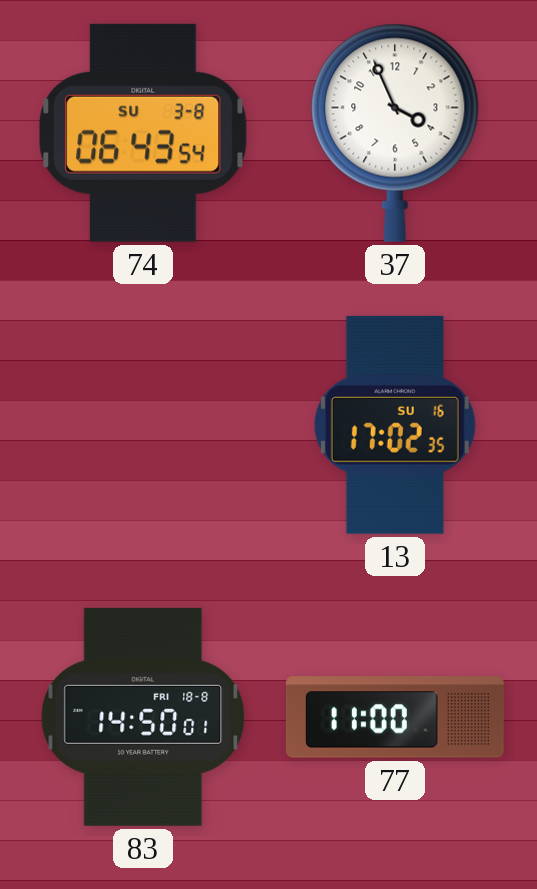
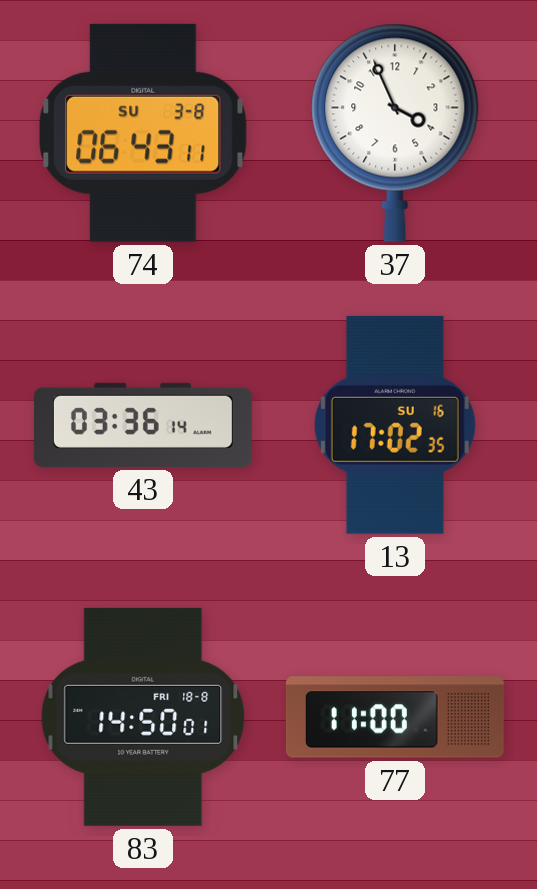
74: 06:43:54 -> 06:43:11 (143, 133)
43: none -> 03:36 (143, 425)
